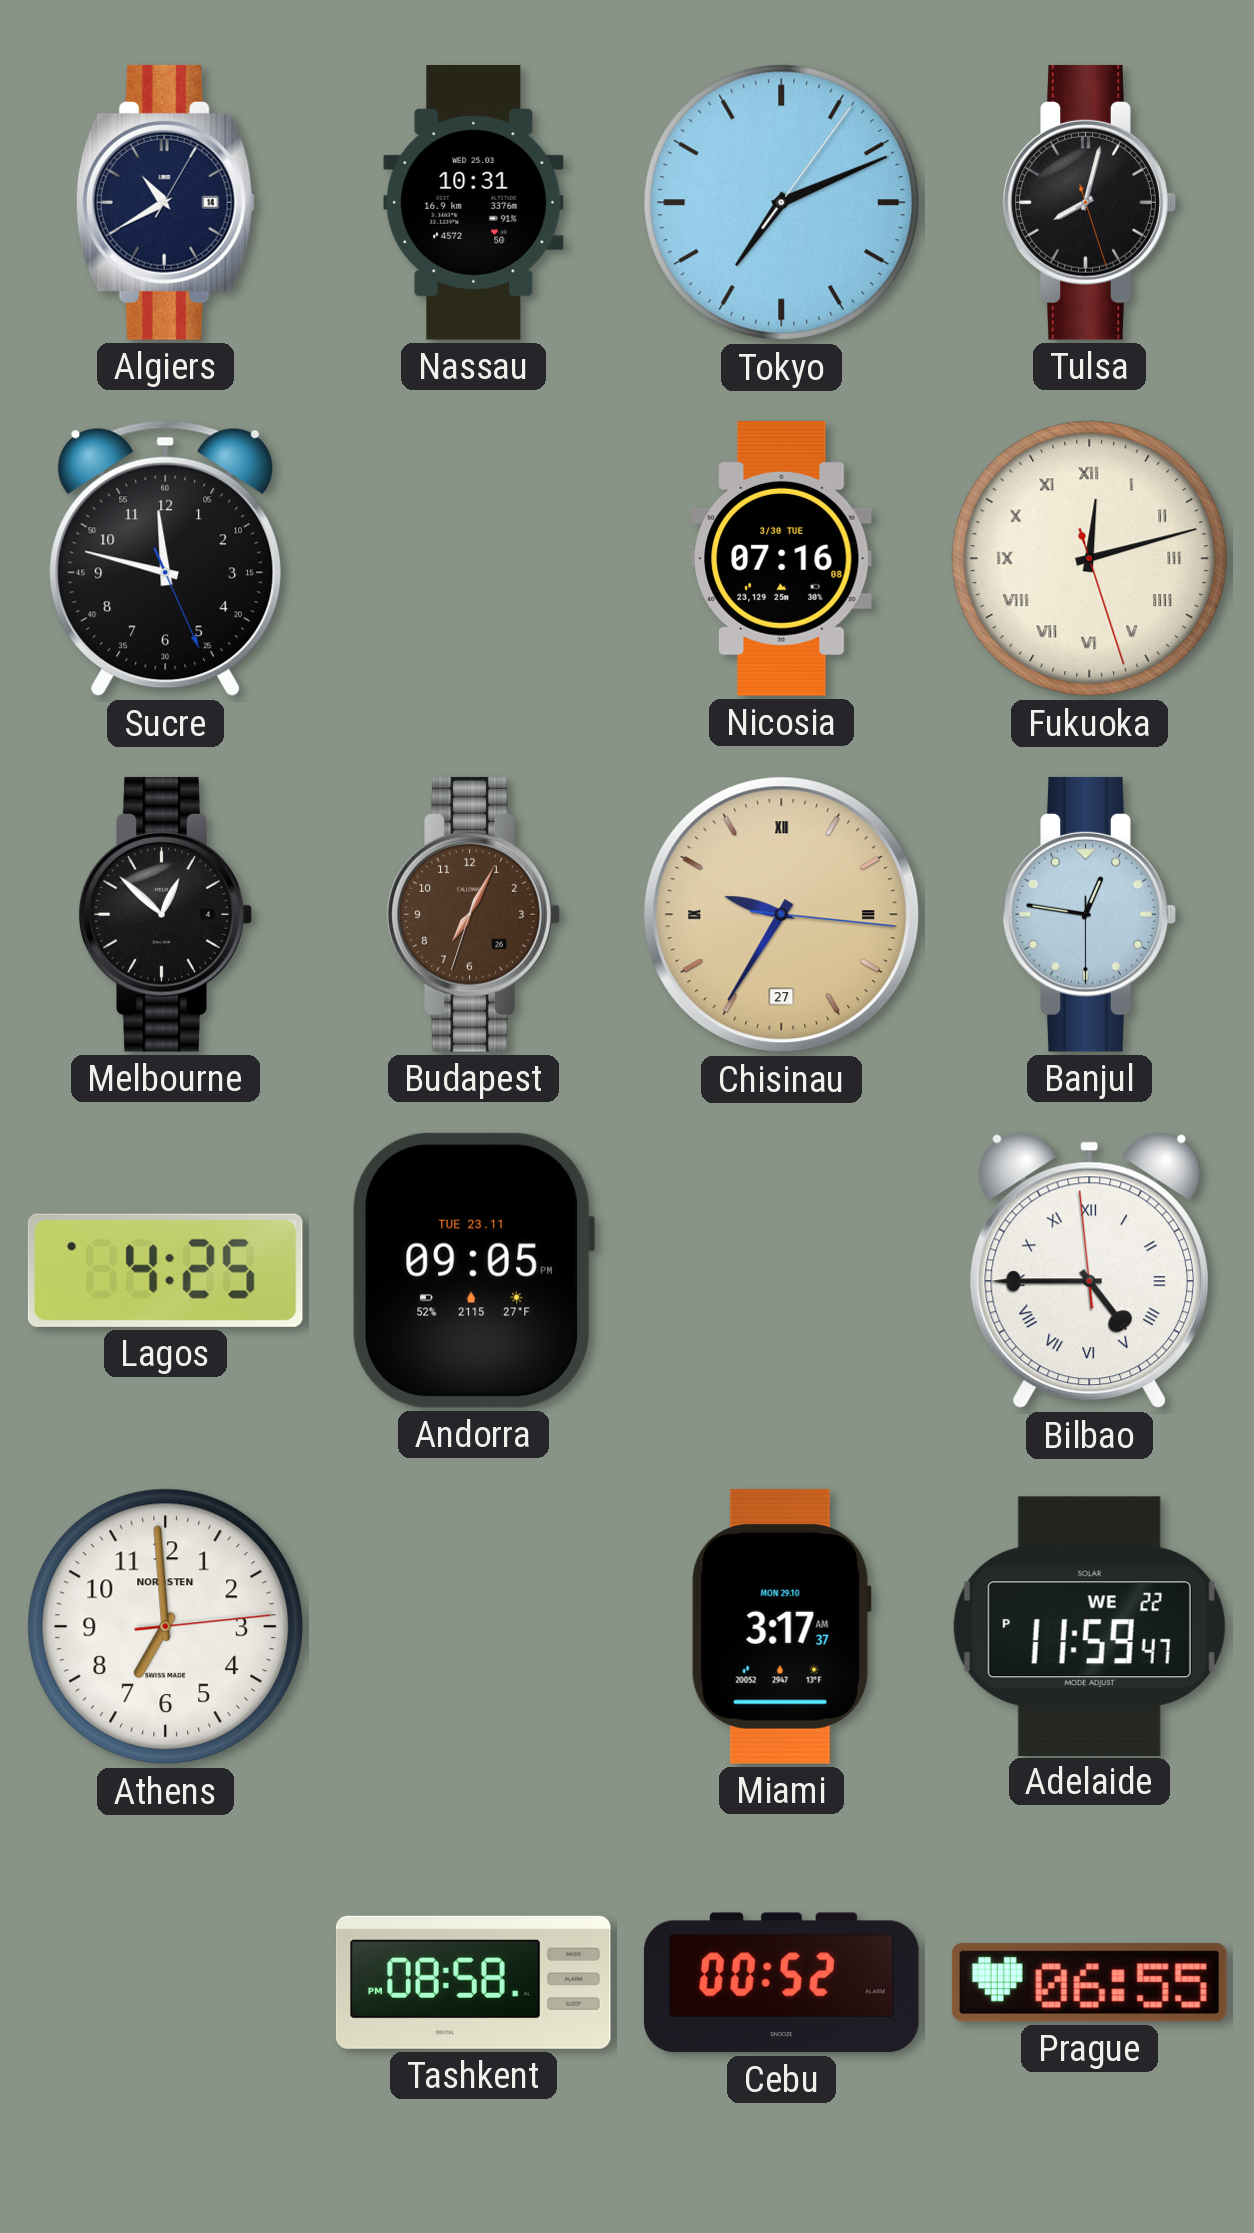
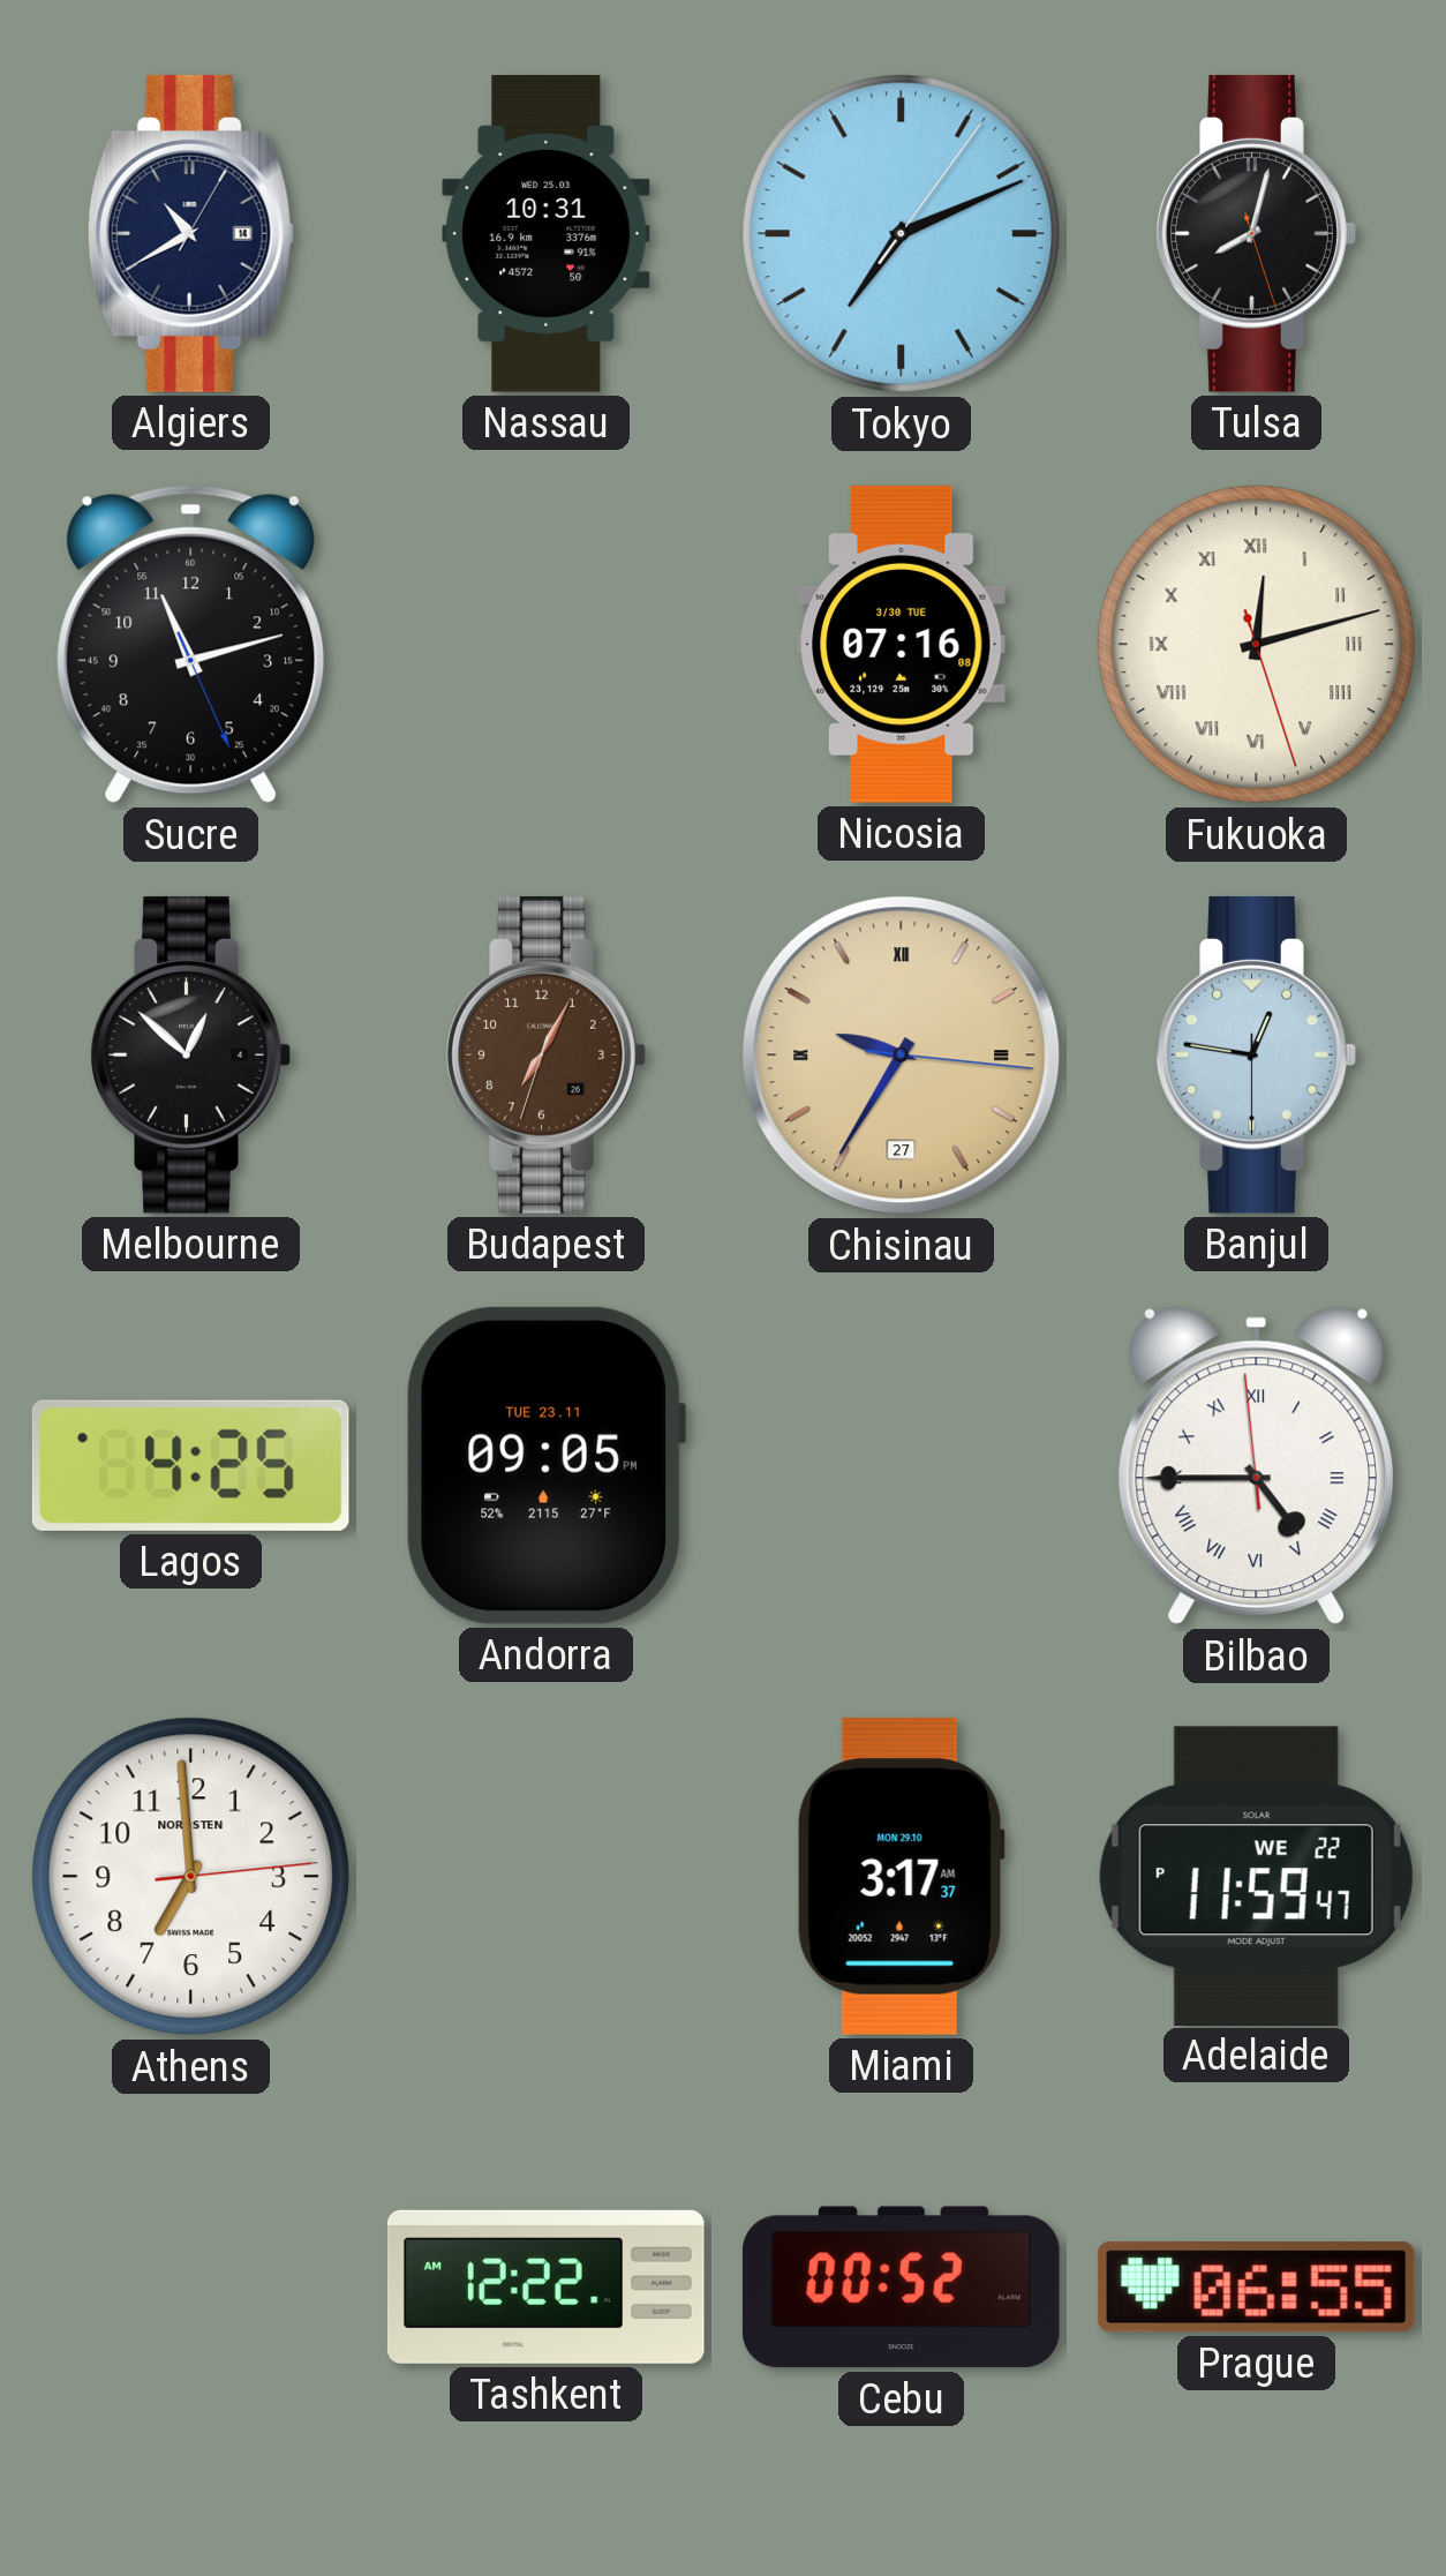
Sucre: 11:47 -> 11:12 (191, 645)
Tashkent: 08:58 -> 12:22 (545, 2286)
